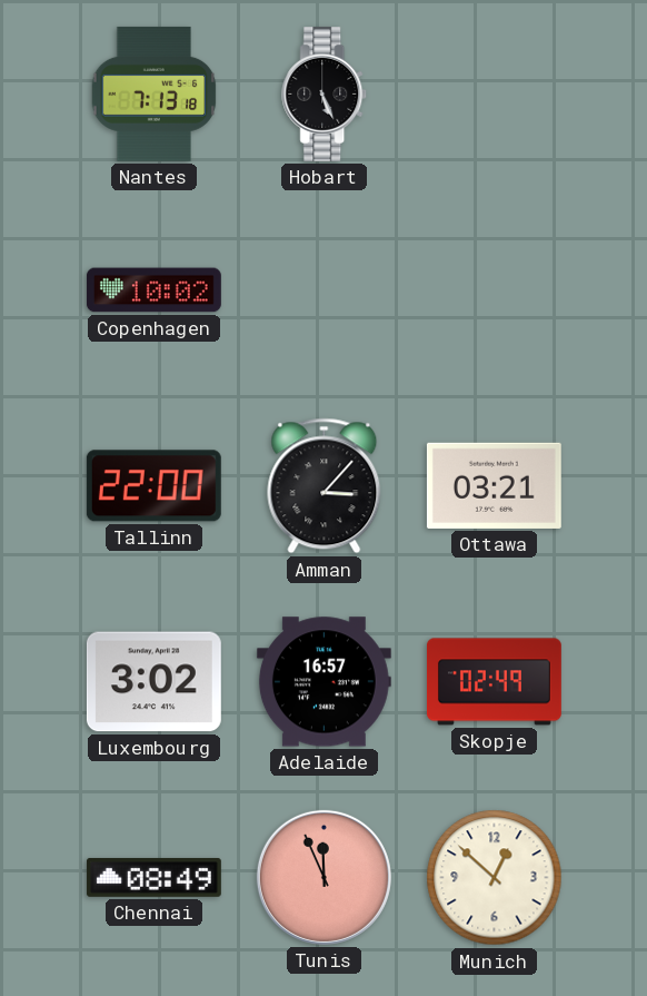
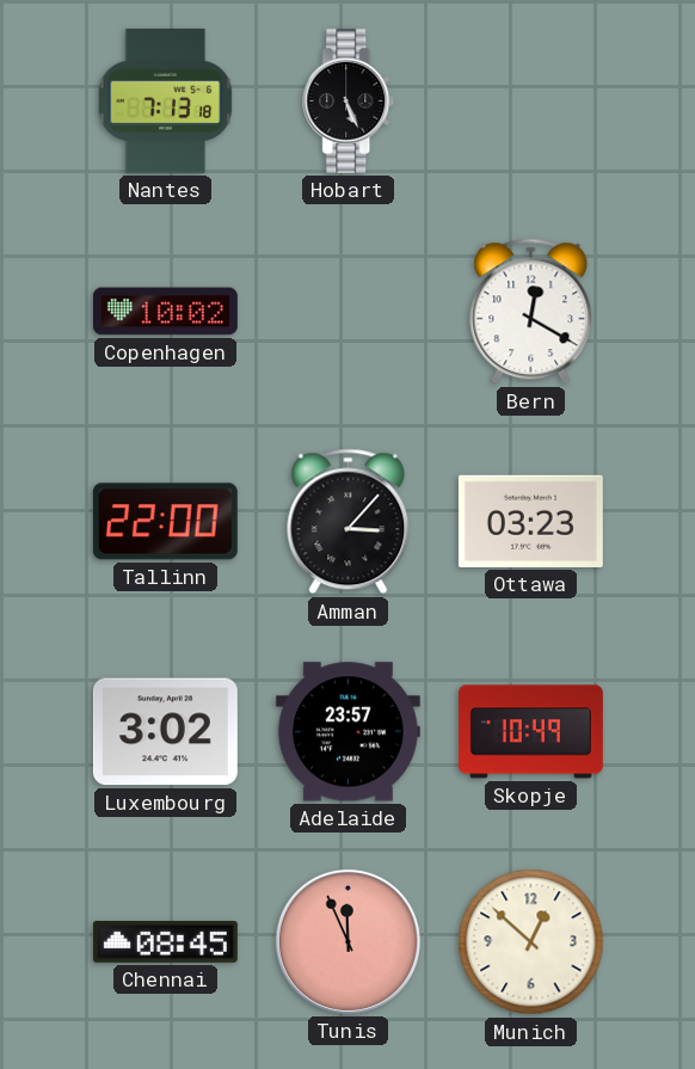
Bern: none -> 12:20 (531, 312)
Ottawa: 03:21 -> 03:23 (530, 521)
Adelaide: 16:57 -> 23:57 (347, 732)
Skopje: 02:49 -> 10:49 (530, 732)
Chennai: 08:49 -> 08:45 (165, 942)
